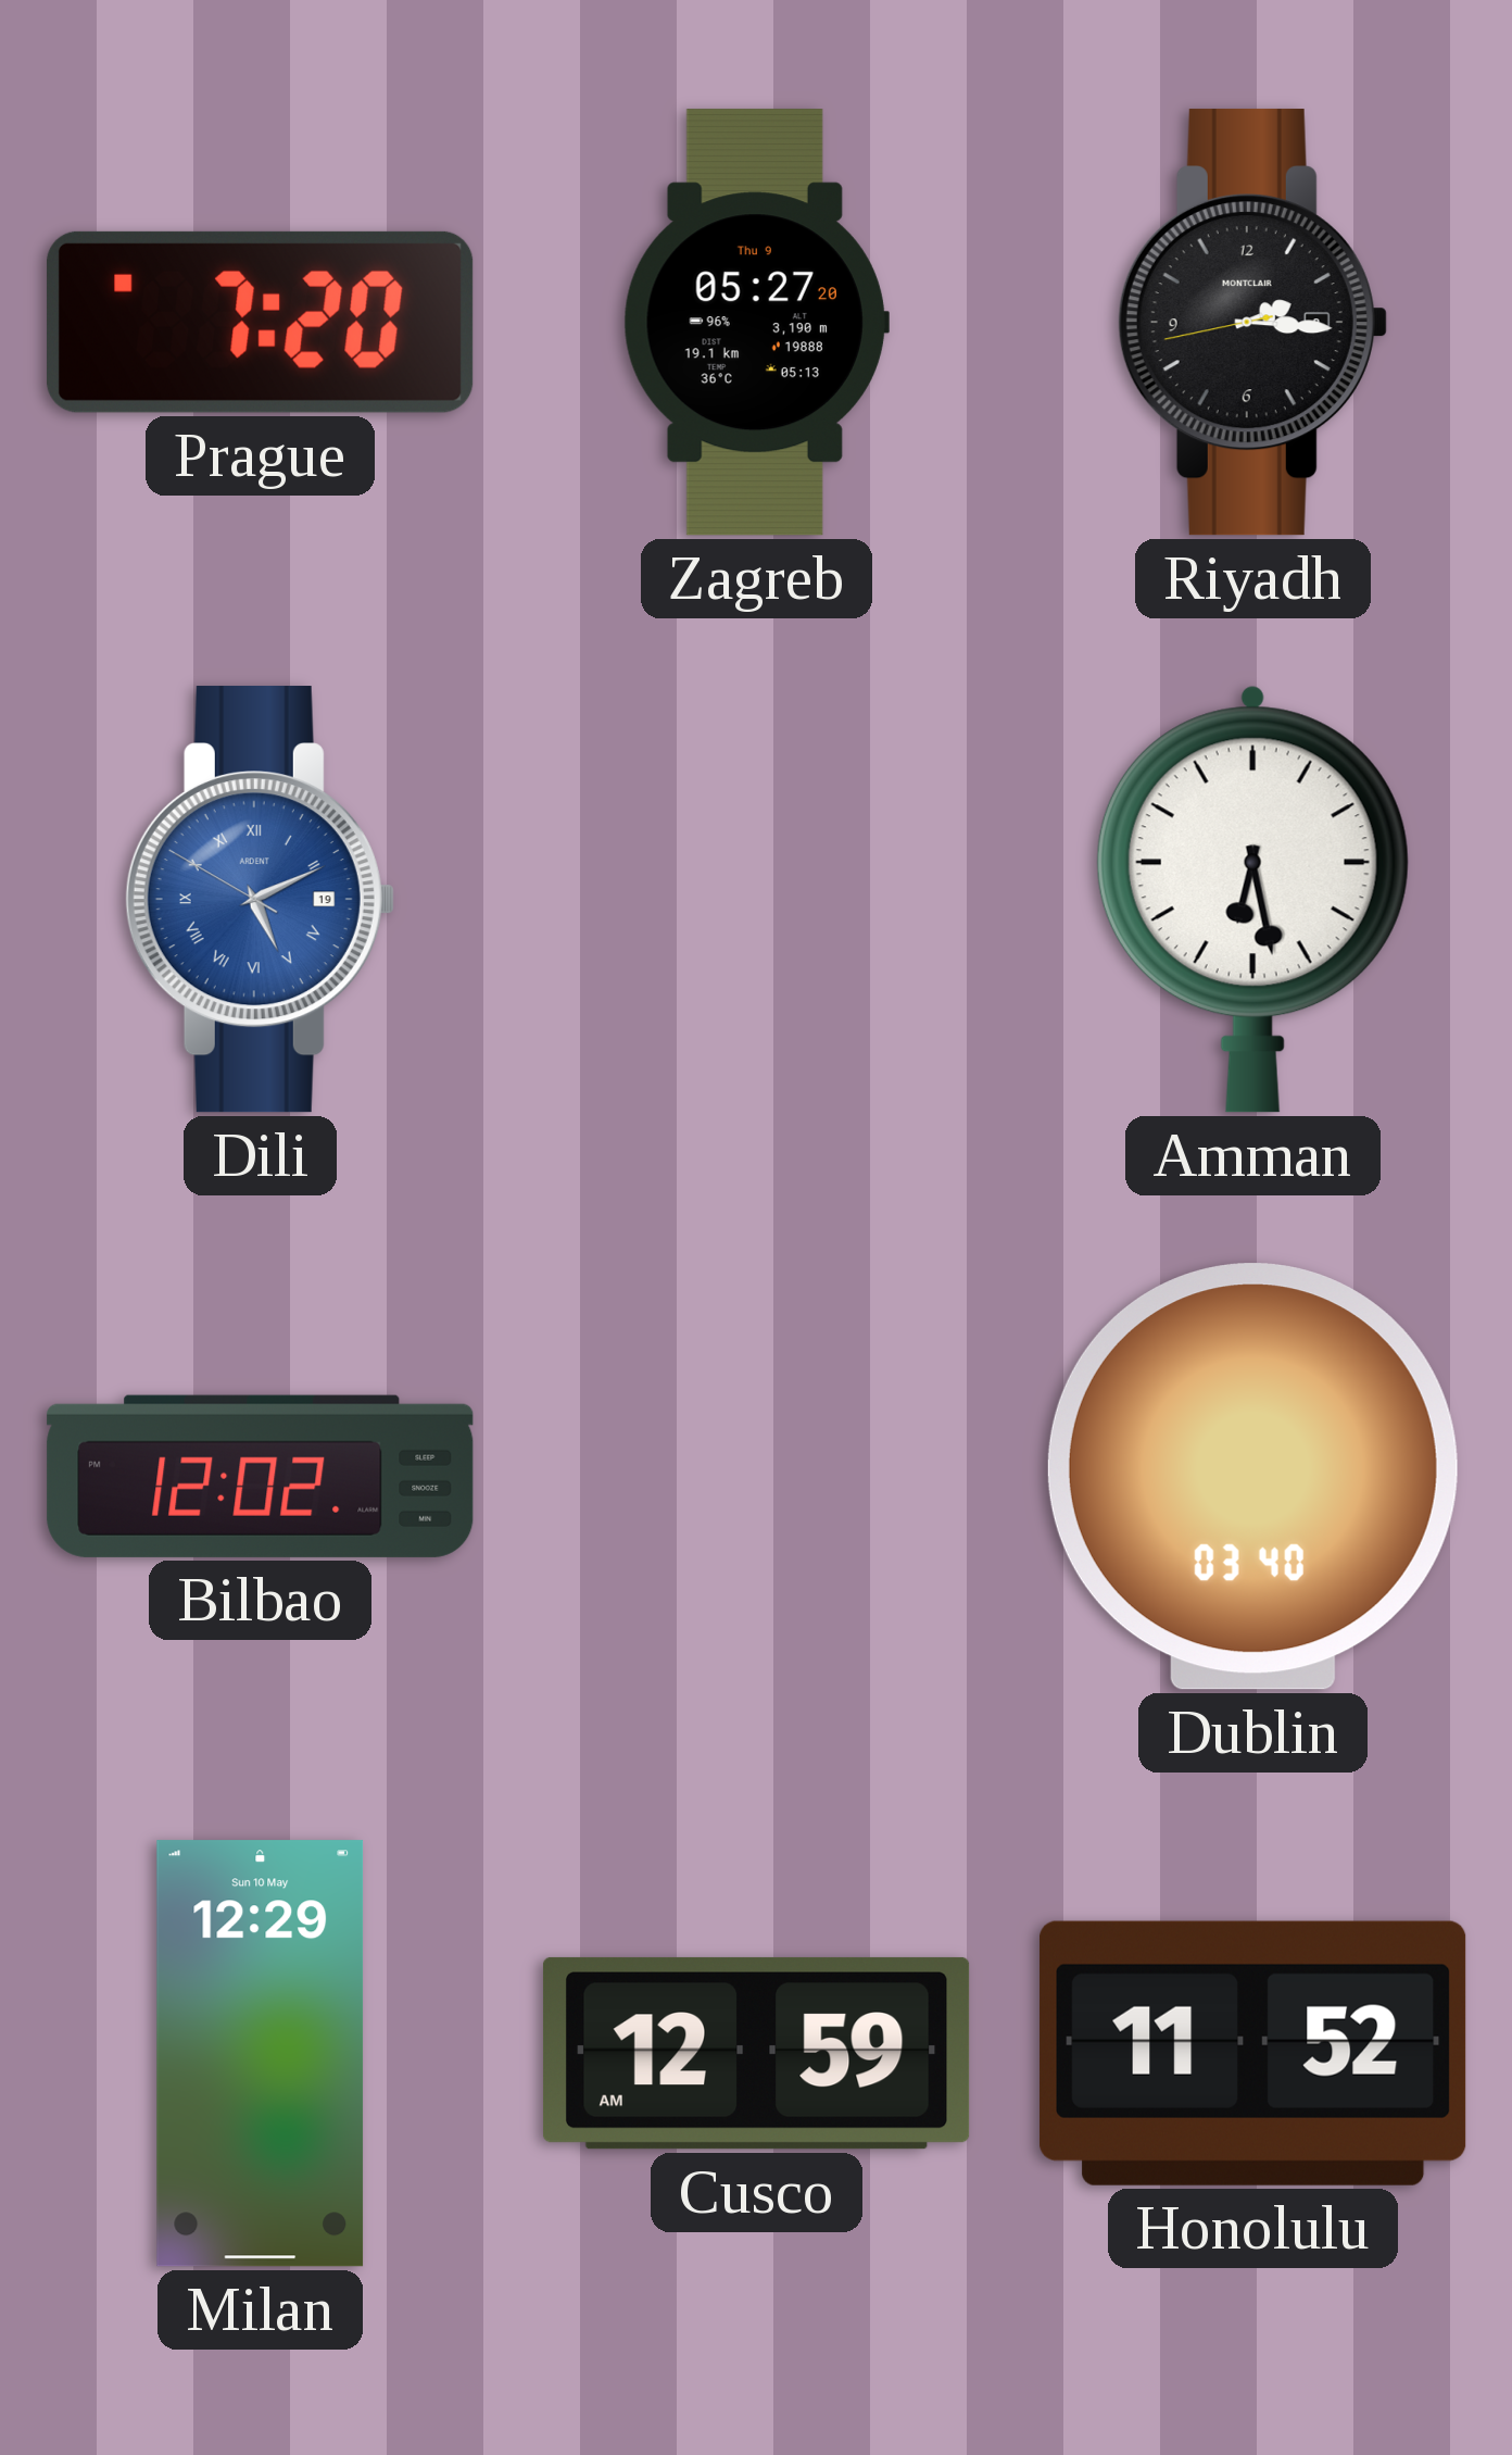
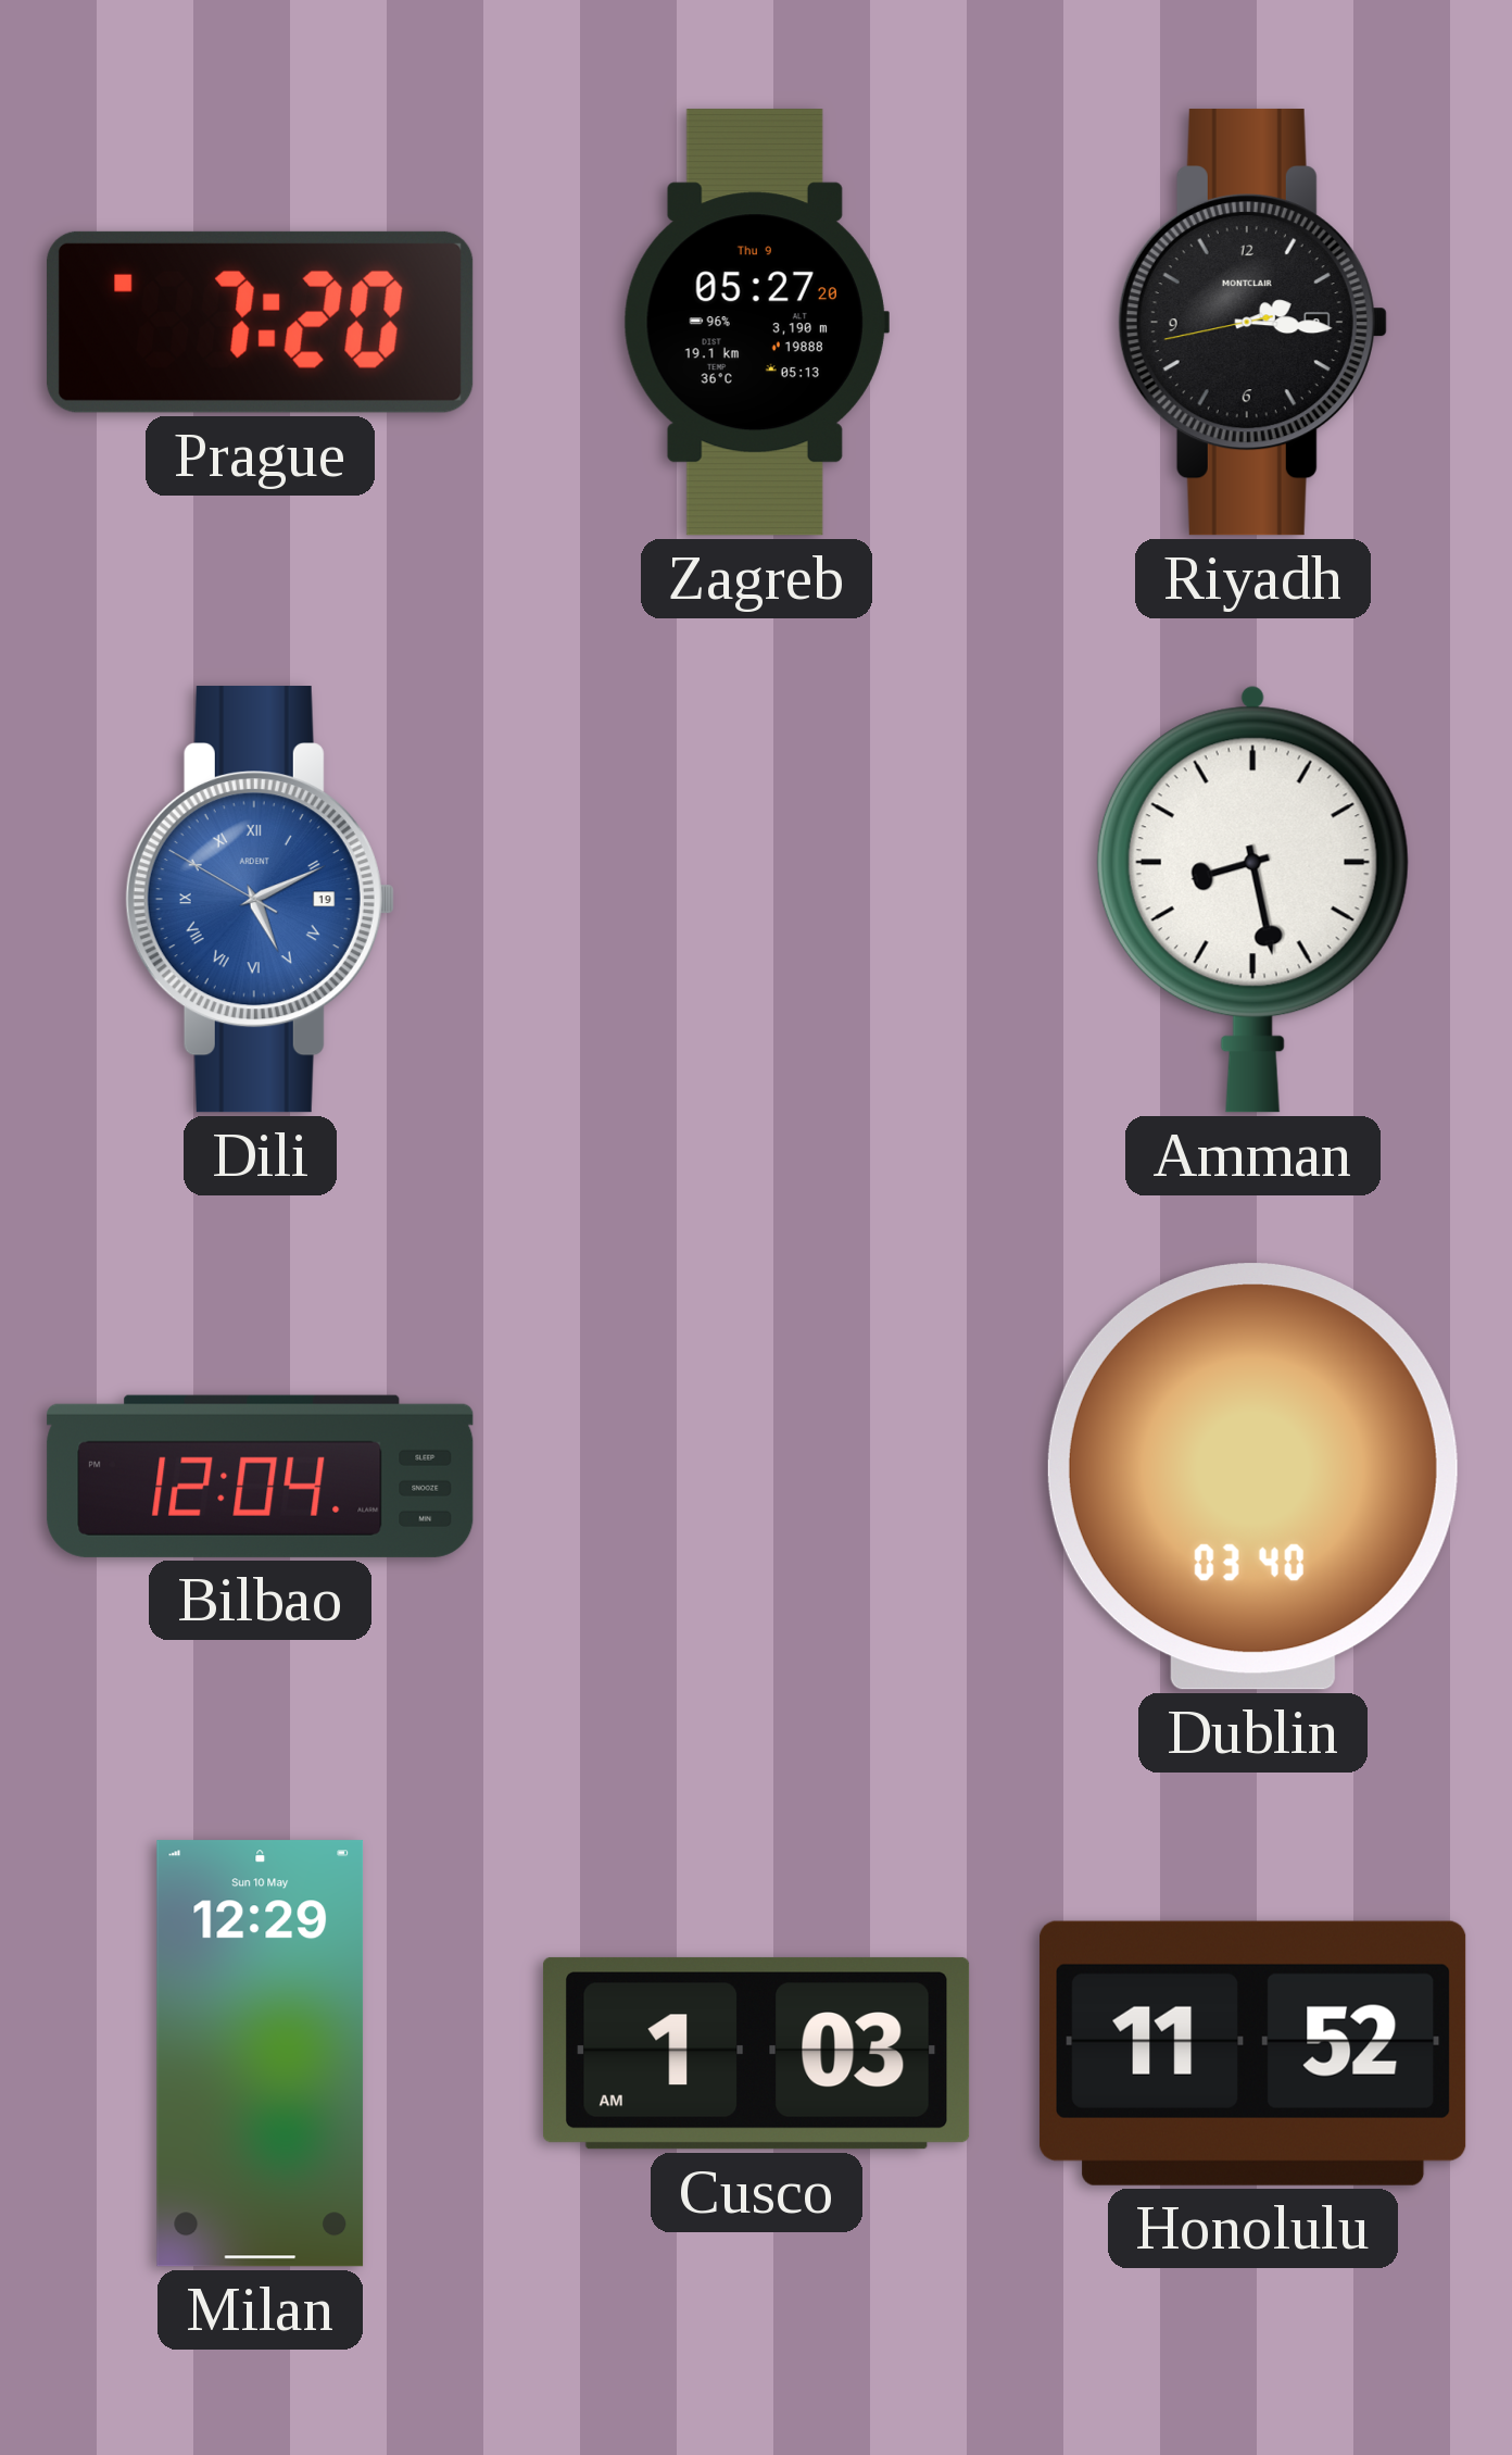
Amman: 6:28 -> 8:28 (1252, 899)
Bilbao: 12:02 -> 12:04 (261, 1476)
Cusco: 12:59 -> 1:03 (756, 2053)
